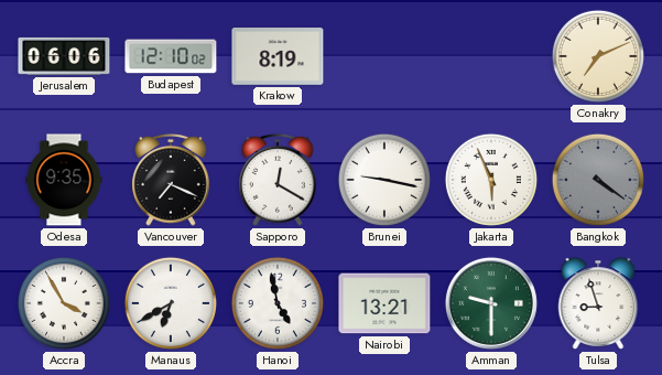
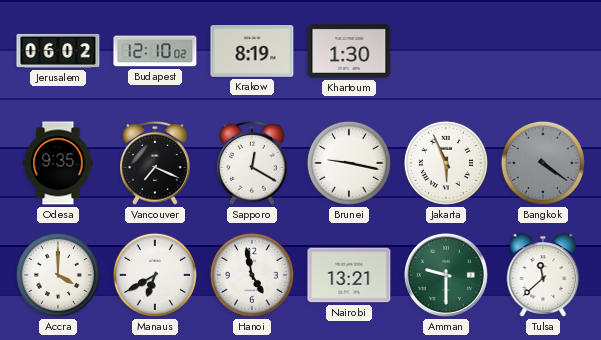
Jerusalem: 06:06 -> 06:02 (58, 51)
Khartoum: none -> 1:30 (349, 52)
Conakry: 7:11 -> none (598, 56)
Accra: 3:55 -> 4:00 (58, 275)
Tulsa: 8:57 -> 11:38 (543, 275)
